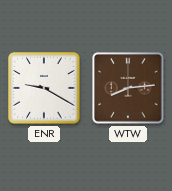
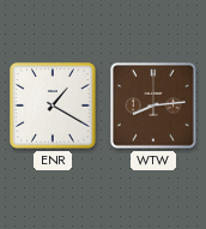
ENR: 9:20 -> 1:20 (53, 106)
